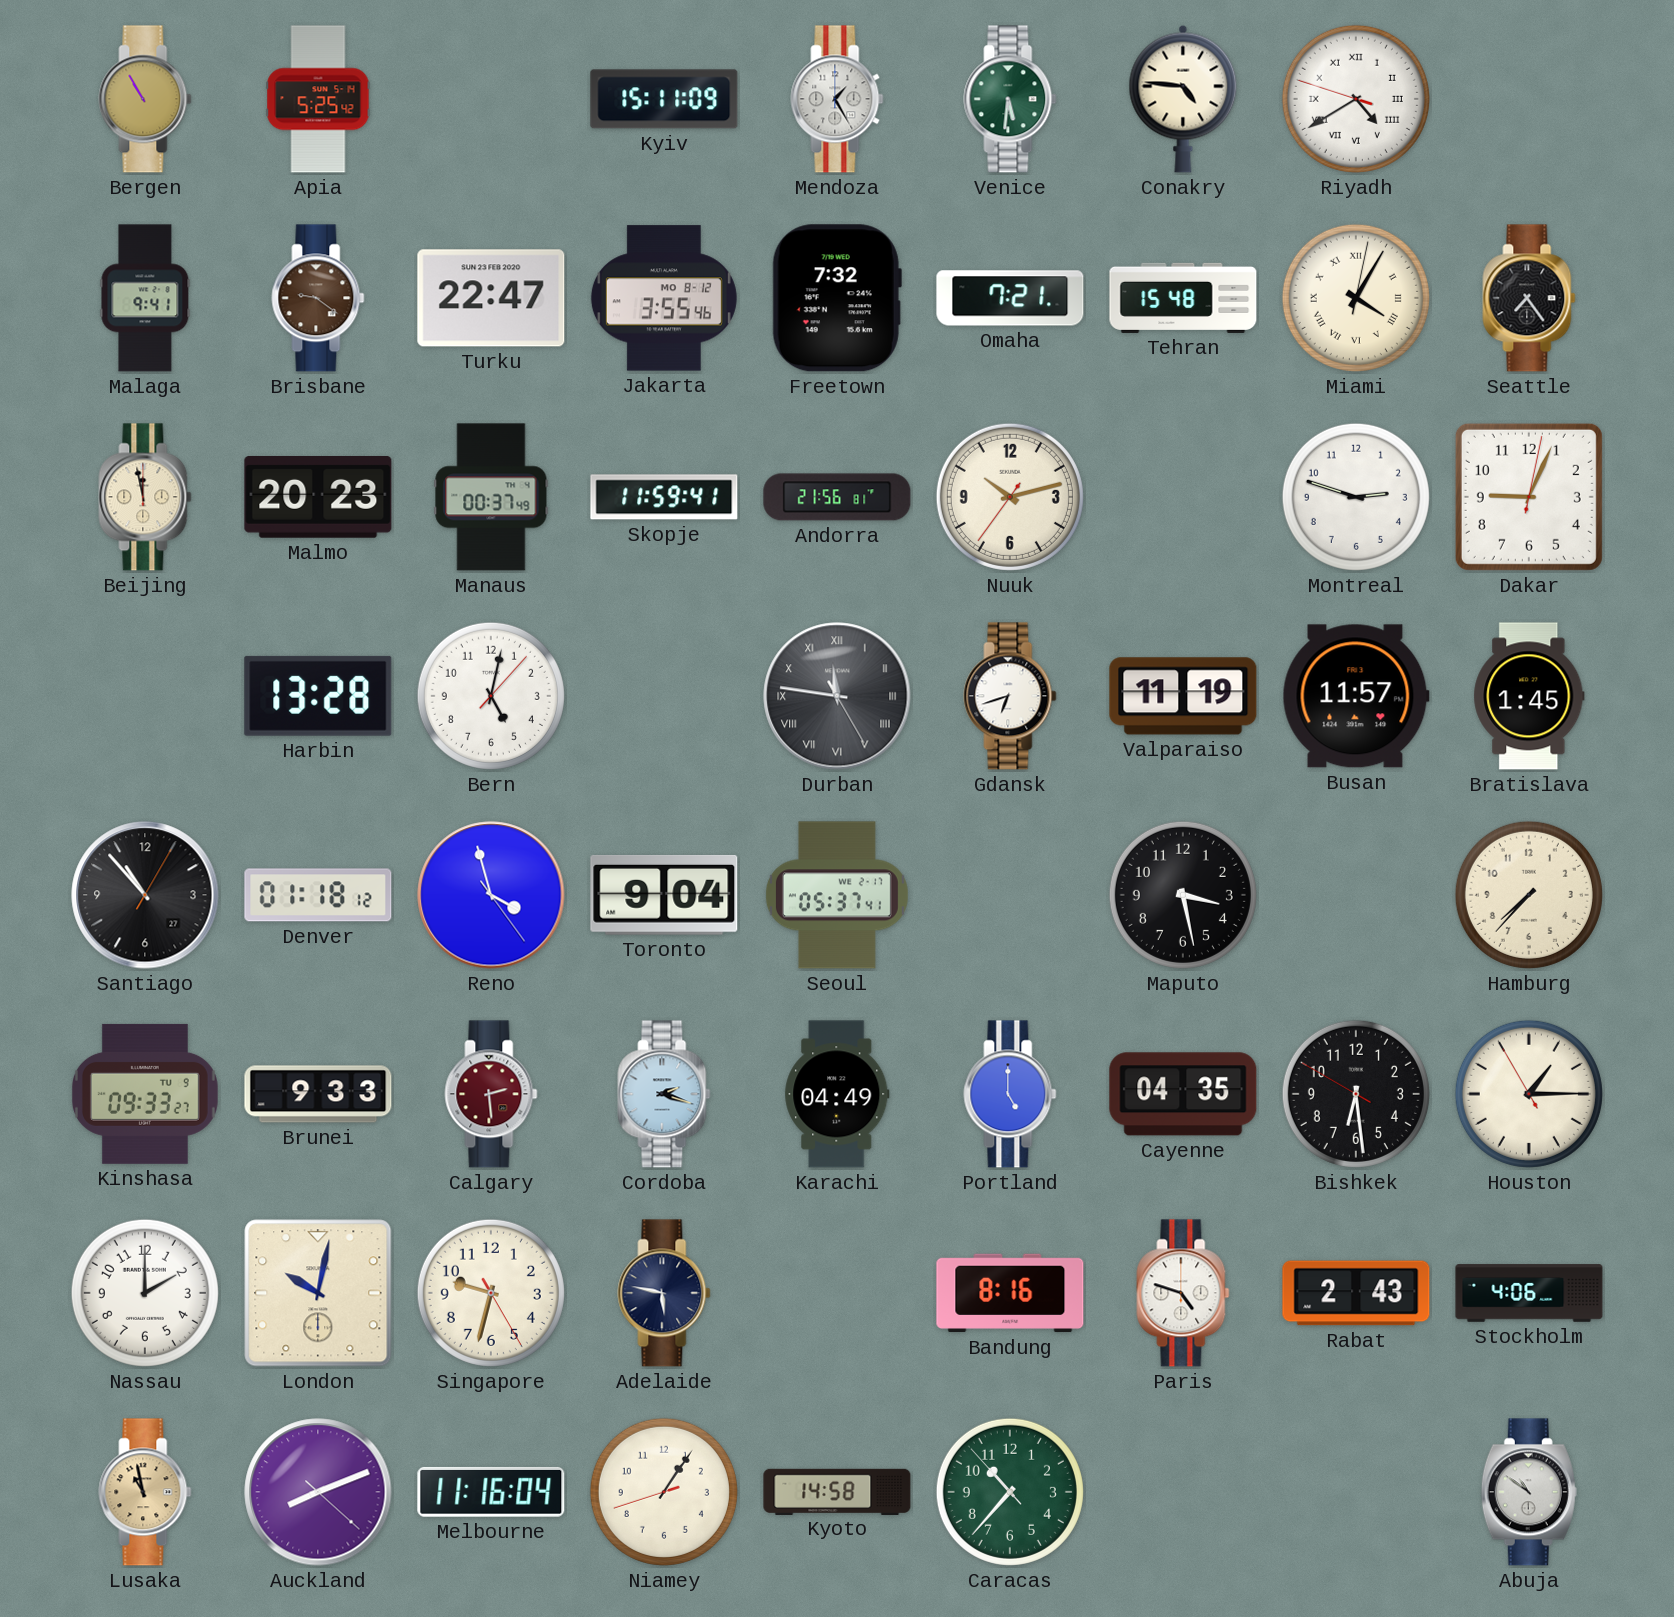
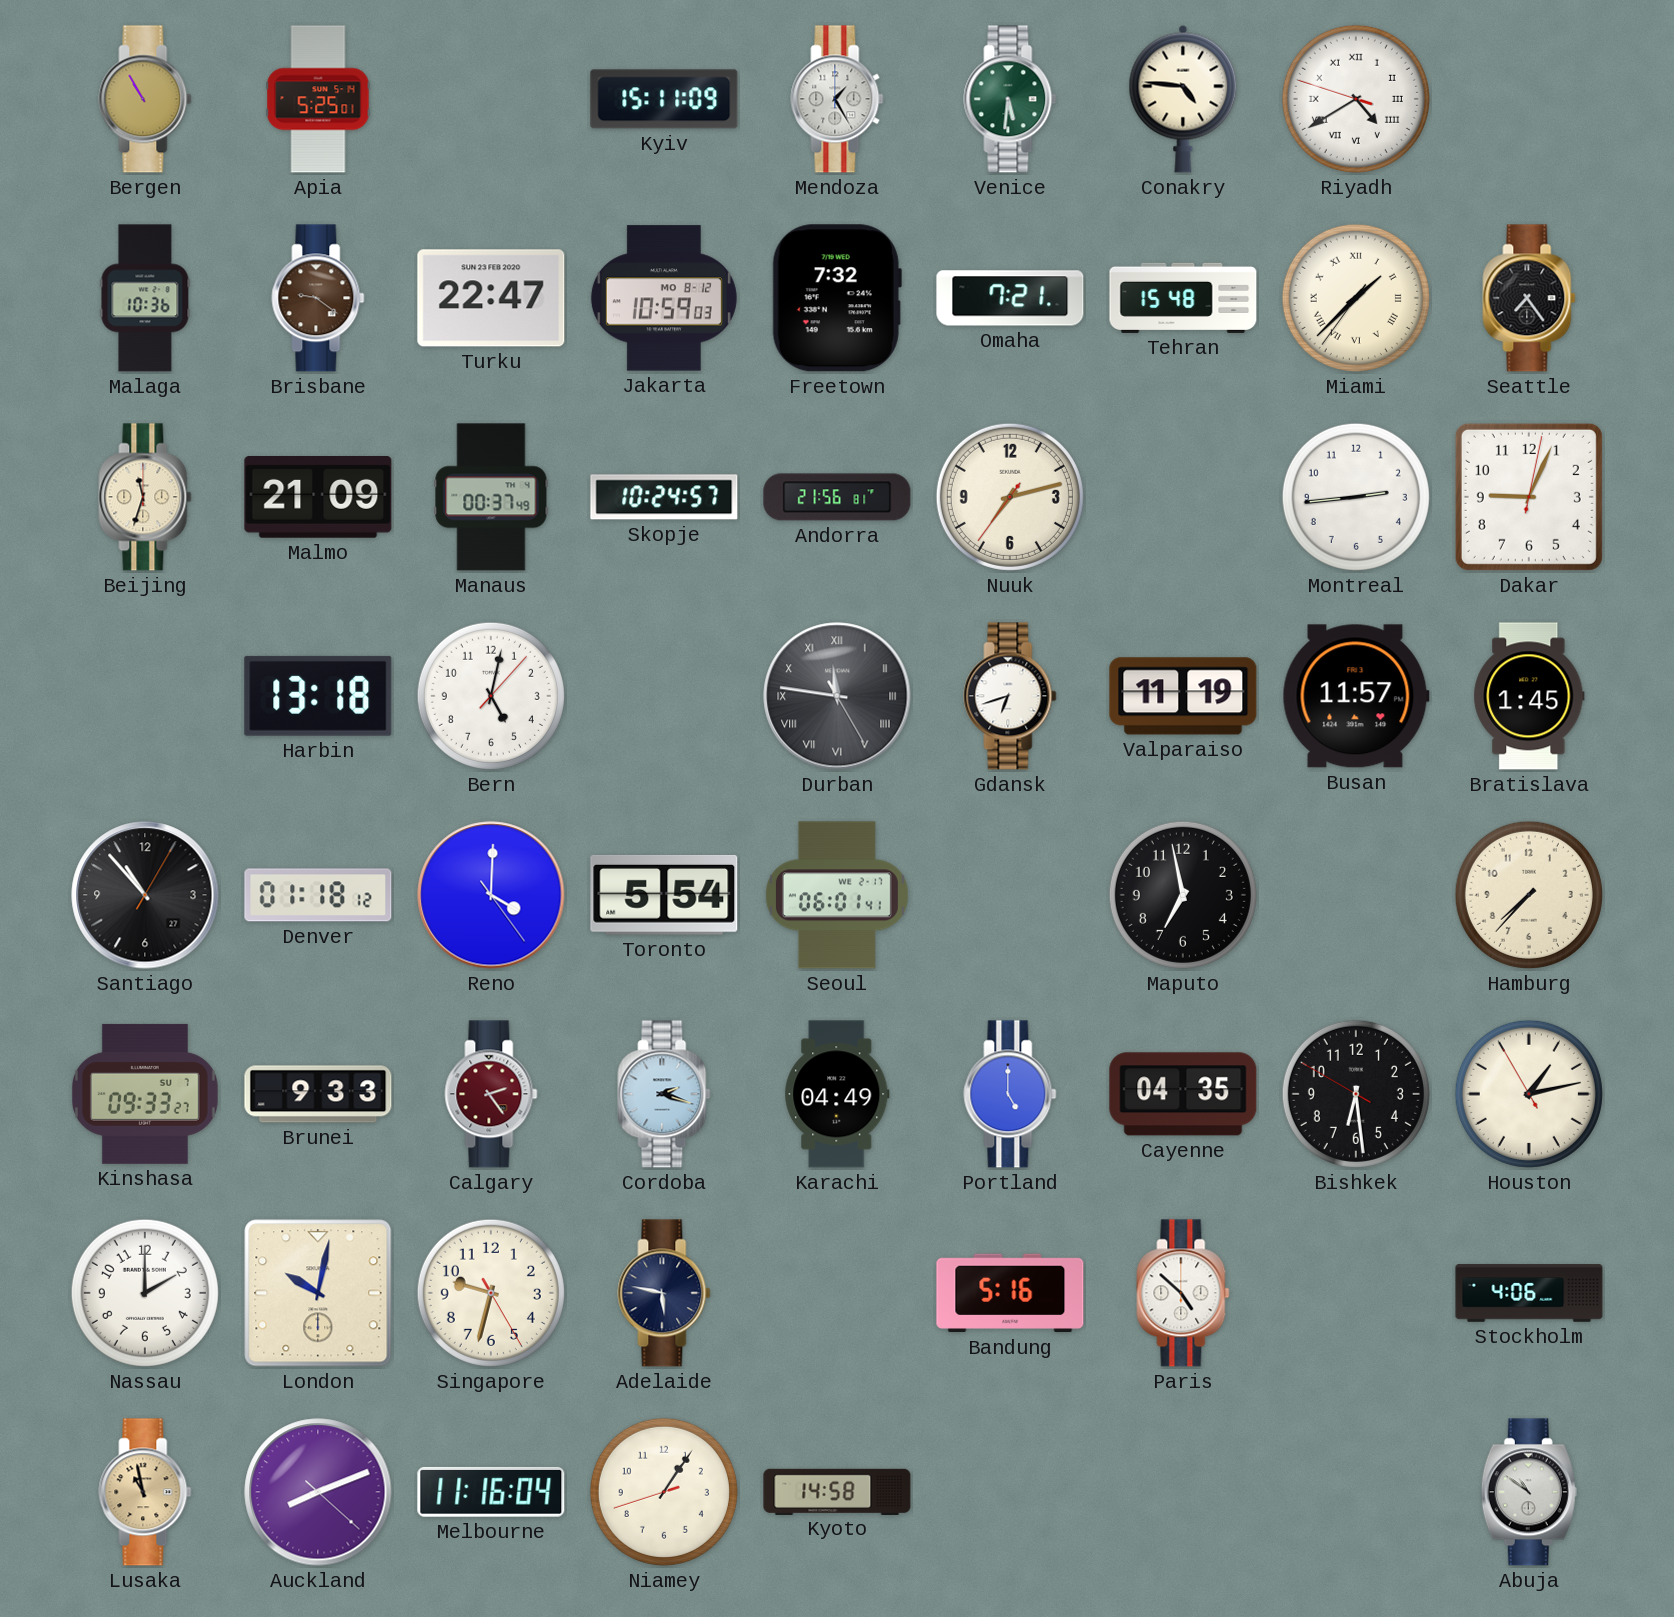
Apia: 5:25:42 -> 5:25:01 (318, 99)
Malaga: 9:41 -> 10:36 (145, 298)
Jakarta: 3:55 -> 10:59 (664, 298)
Miami: 4:05 -> 1:37 (1356, 298)
Beijing: 11:58 -> 11:33 (145, 497)
Malmo: 20:23 -> 21:09 (318, 498)
Skopje: 11:59 -> 10:24 (664, 497)
Nuuk: 10:12 -> 7:12 (1010, 497)
Montreal: 2:48 -> 2:44 (1356, 497)
Harbin: 13:28 -> 13:18 (318, 696)
Reno: 3:57 -> 4:00 (491, 895)
Toronto: 9:04 -> 5:54 (664, 895)
Seoul: 05:37 -> 06:01 (837, 895)
Maputo: 3:28 -> 6:58 (1183, 895)
Kinshasa date: TU 9 -> SU 7 (145, 1094)
Calgary: 2:29 -> 2:24 (491, 1094)
Houston: 1:14 -> 1:12 (1529, 1094)
Bandung: 8:16 -> 5:16 (1010, 1293)
Paris: 4:48 -> 4:52 (1183, 1293)
Rabat: 2:43 -> none (1356, 1293)
Caracas: 10:36 -> none (1010, 1492)
